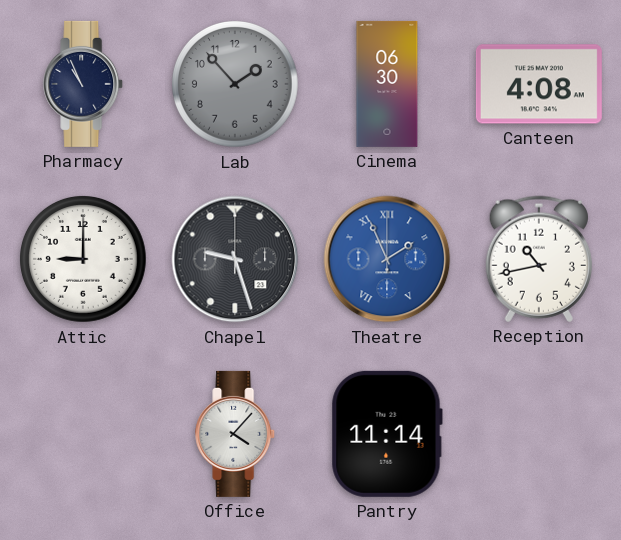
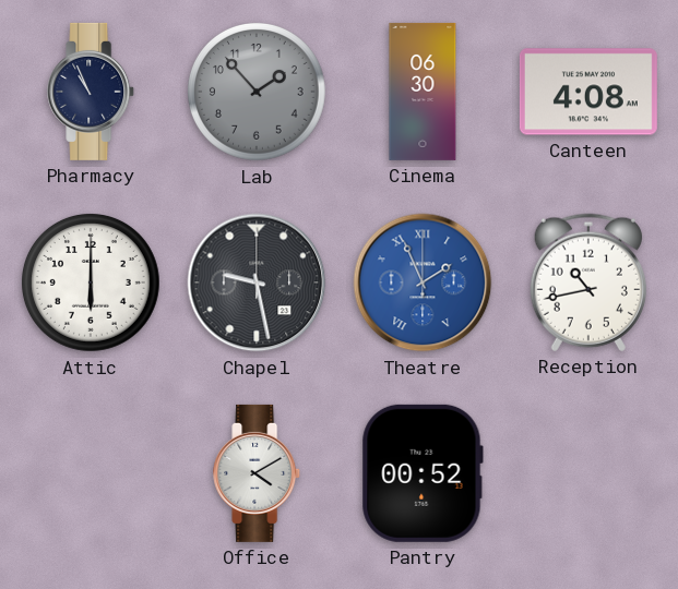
Attic: 9:00 -> 6:00 (92, 284)
Chapel: 9:27 -> 9:28 (257, 283)
Office: 4:07 -> 4:10 (258, 473)
Pantry: 11:14 -> 00:52 (423, 473)
